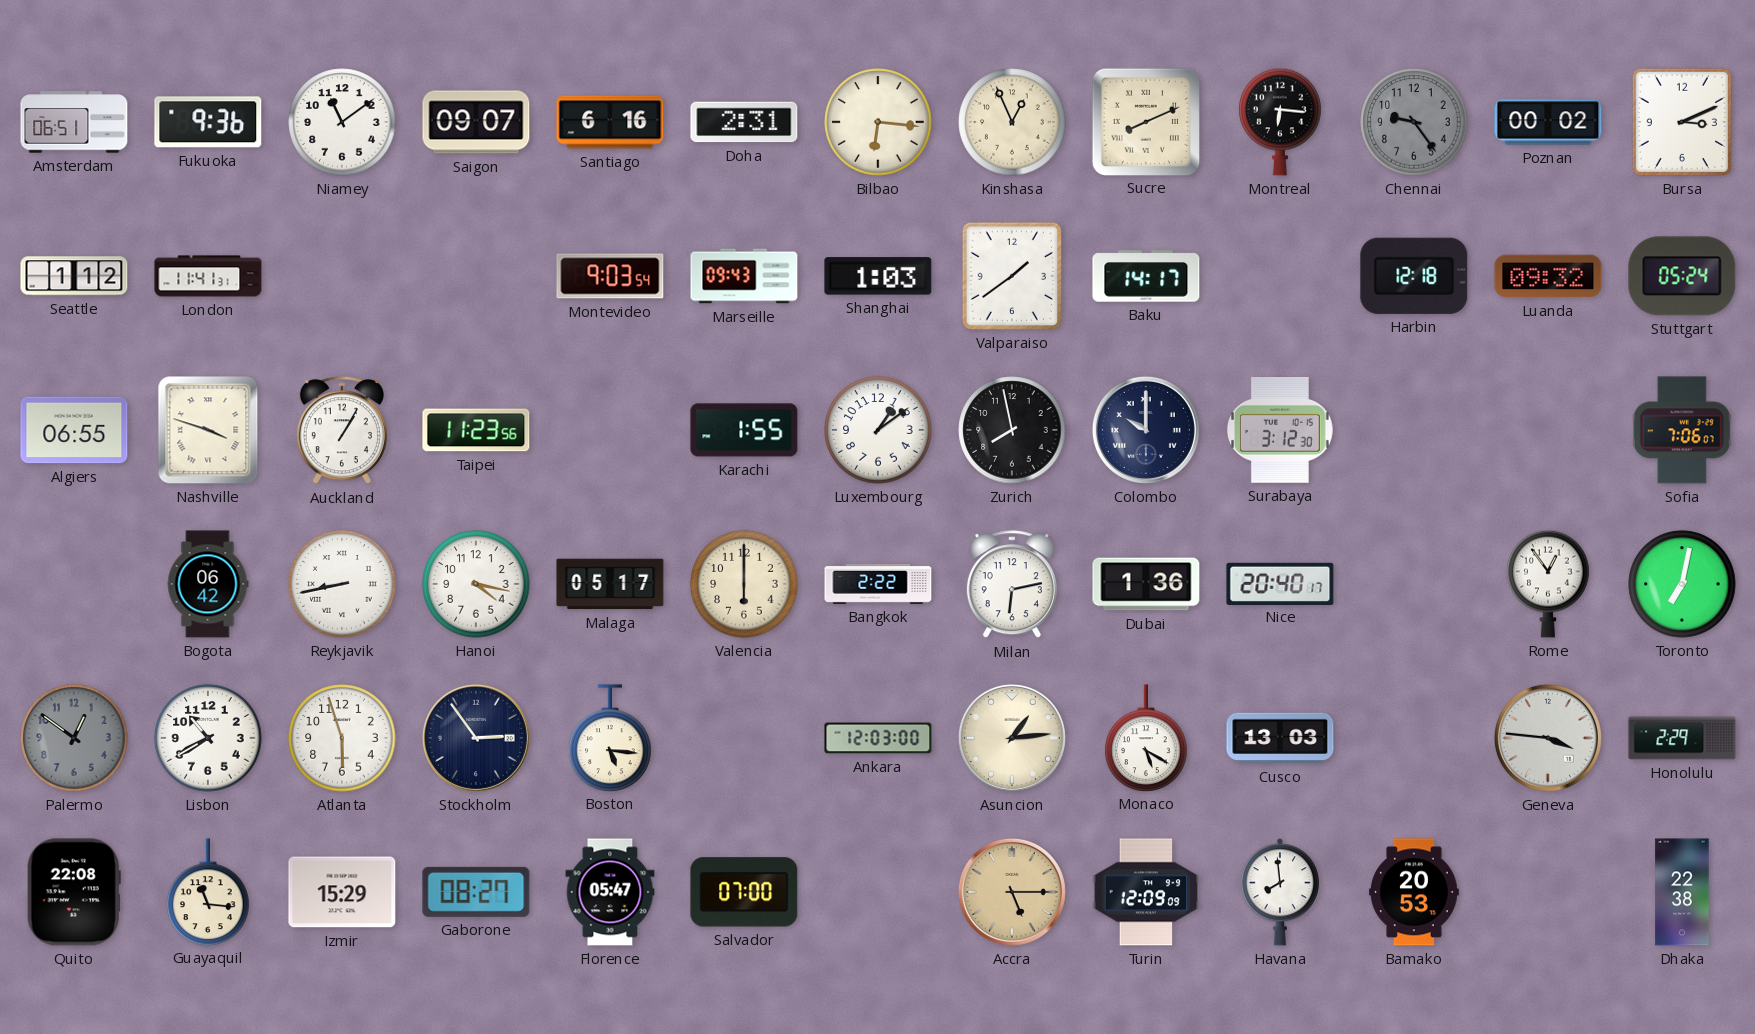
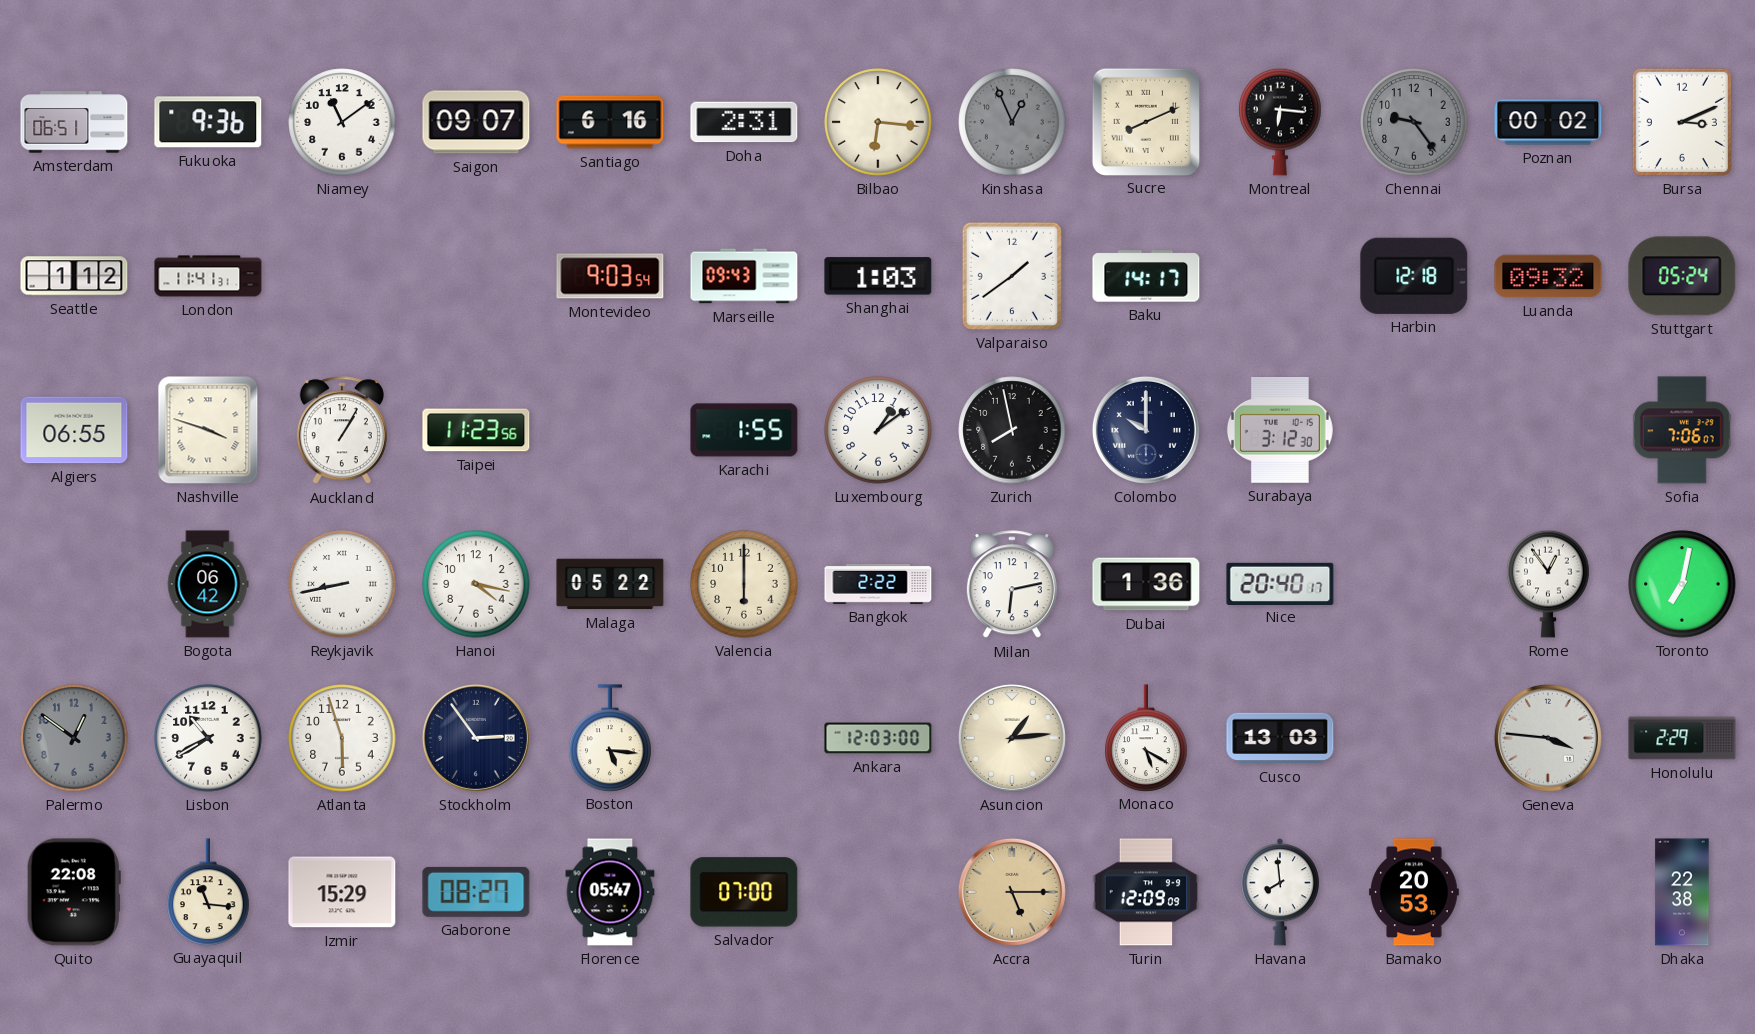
Kinshasa dial: cream -> grey (1012, 122)
Malaga: 05:17 -> 05:22 (610, 584)
